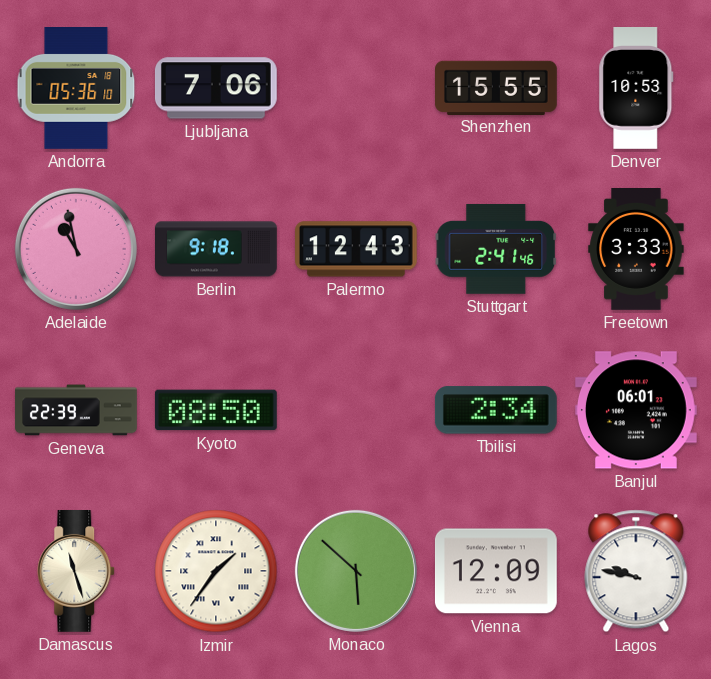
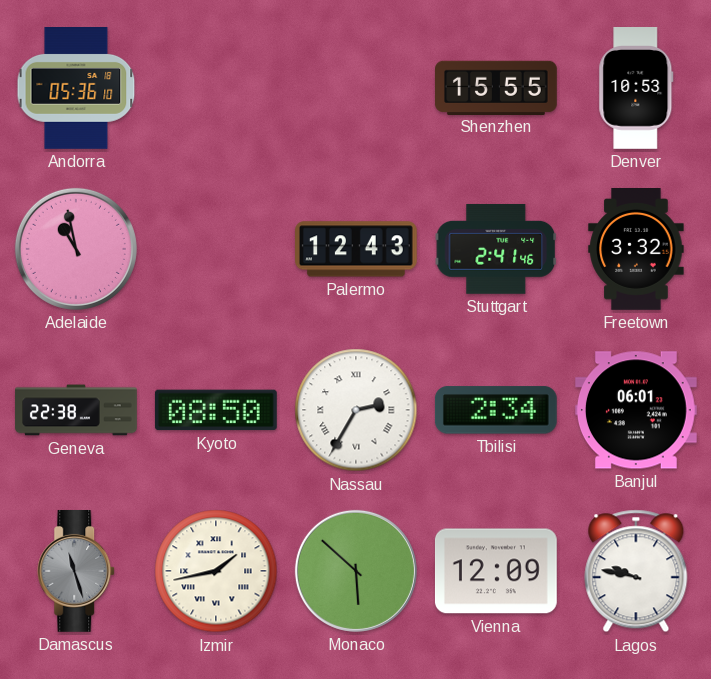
Ljubljana: 7:06 -> none (216, 88)
Berlin: 9:18 -> none (216, 249)
Freetown: 3:33 -> 3:32 (636, 250)
Geneva: 22:39 -> 22:38 (76, 410)
Nassau: none -> 2:35 (356, 410)
Damascus dial: cream -> grey (77, 572)
Izmir: 1:36 -> 1:43 (216, 571)
